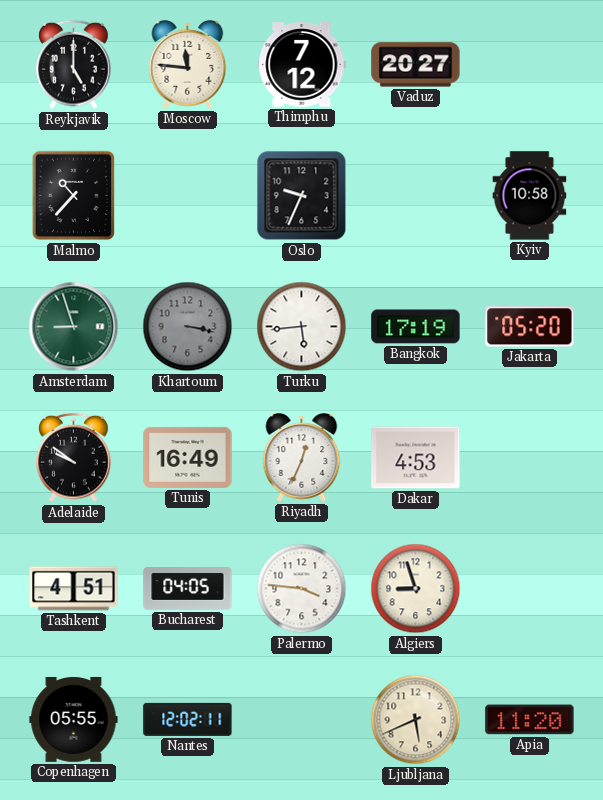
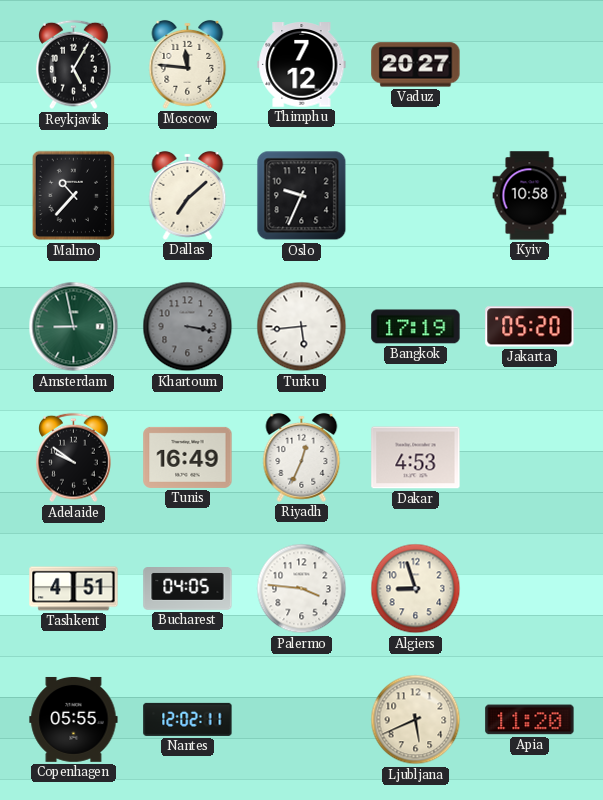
Reykjavik: 5:00 -> 5:05 (74, 65)
Dallas: none -> 7:08 (188, 195)
Amsterdam: 8:57 -> 8:58 (74, 327)
